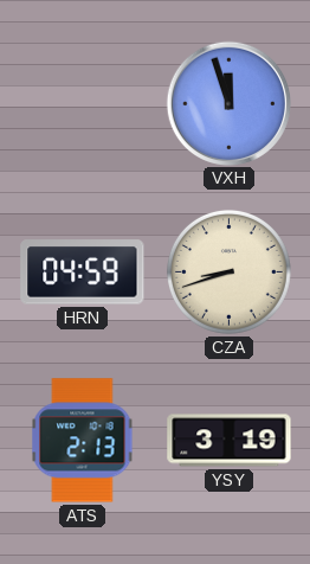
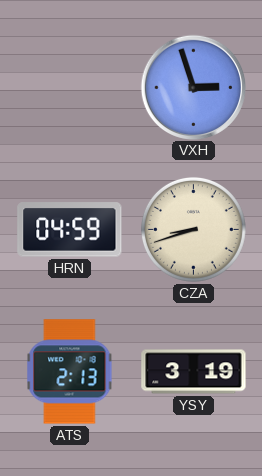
VXH: 11:57 -> 2:57 (193, 87)
